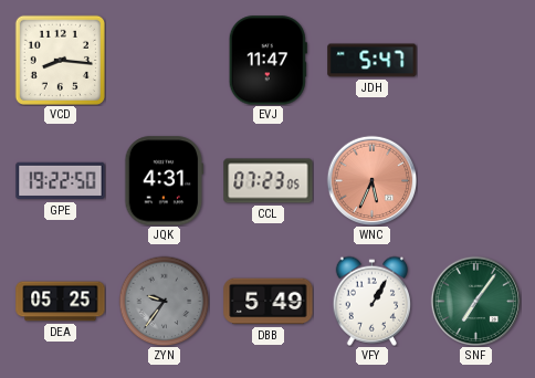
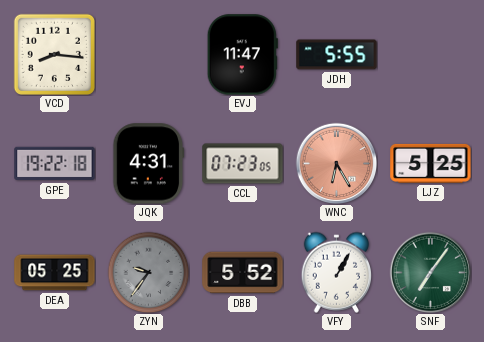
JDH: 5:47 -> 5:55 (337, 55)
GPE: 19:22:50 -> 19:22:18 (55, 164)
WNC: 5:34 -> 6:25 (336, 163)
LJZ: none -> 5:25 (431, 163)
DBB: 5:49 -> 5:52 (243, 273)
